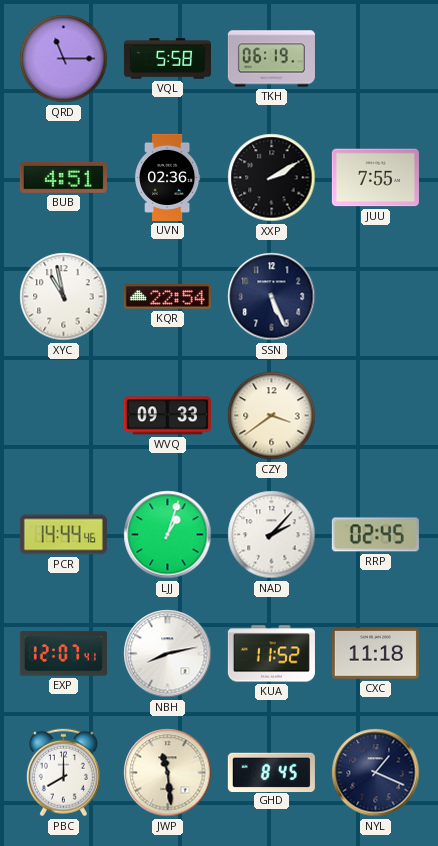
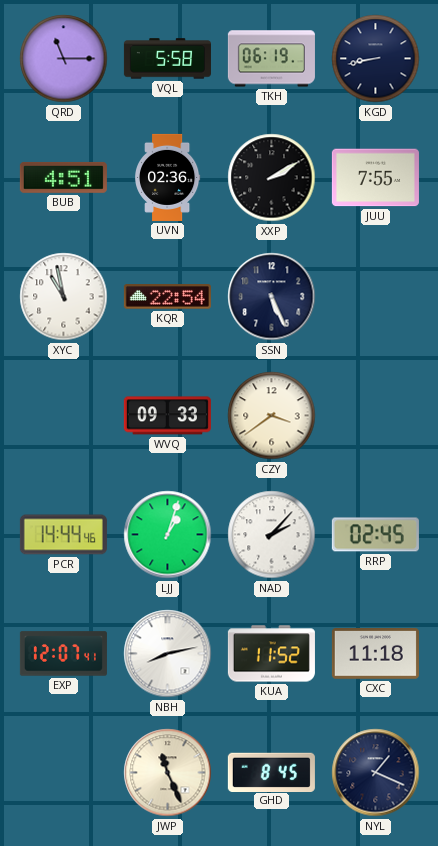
KGD: none -> 8:43 (376, 59)
PBC: 8:00 -> none (63, 773)
JWP: 11:29 -> 11:26 (168, 773)
